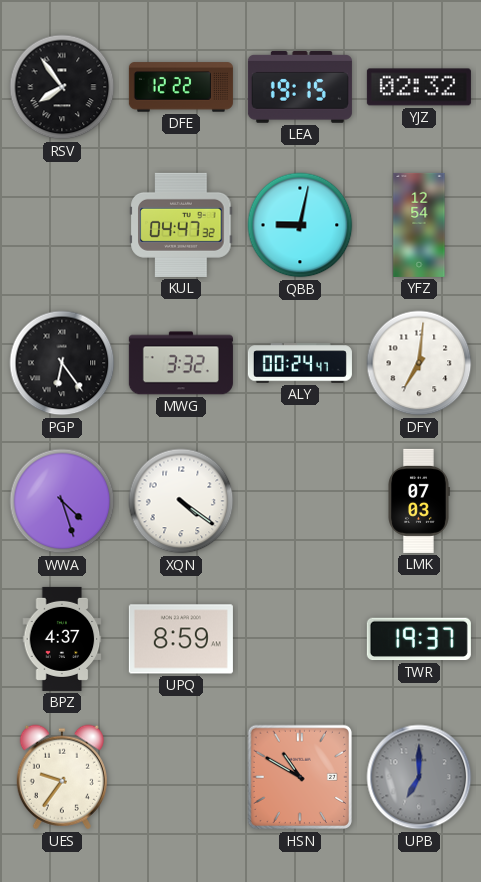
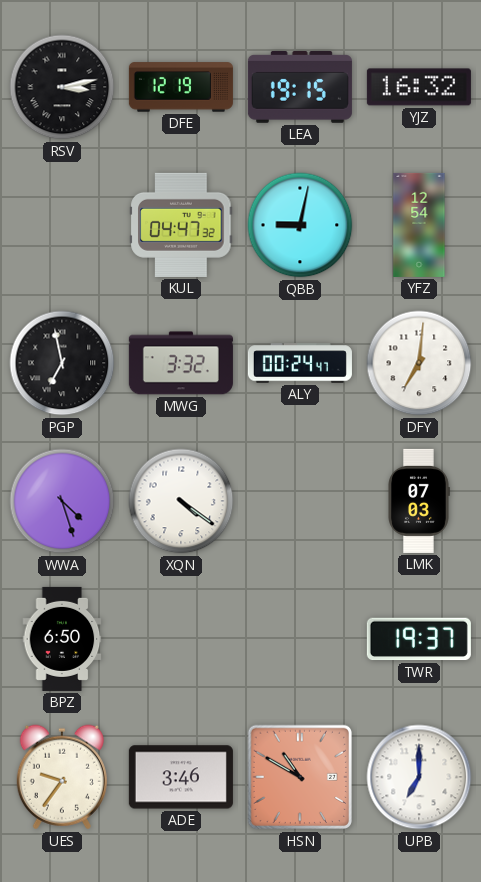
RSV: 7:54 -> 3:13 (62, 87)
DFE: 12:22 -> 12:19 (181, 87)
YJZ: 02:32 -> 16:32 (419, 87)
PGP: 6:24 -> 6:58 (62, 363)
BPZ: 4:37 -> 6:50 (62, 639)
UPQ: 8:59 -> none (181, 639)
ADE: none -> 3:46 (181, 777)
UPB dial: grey -> white (419, 777)
